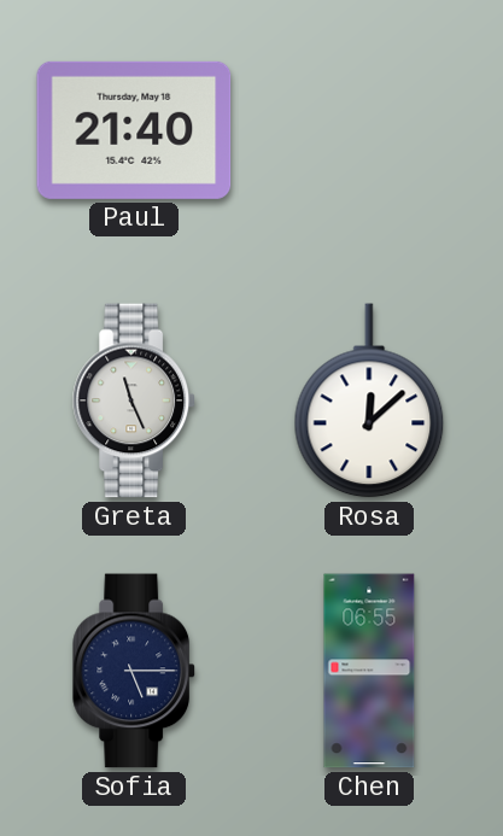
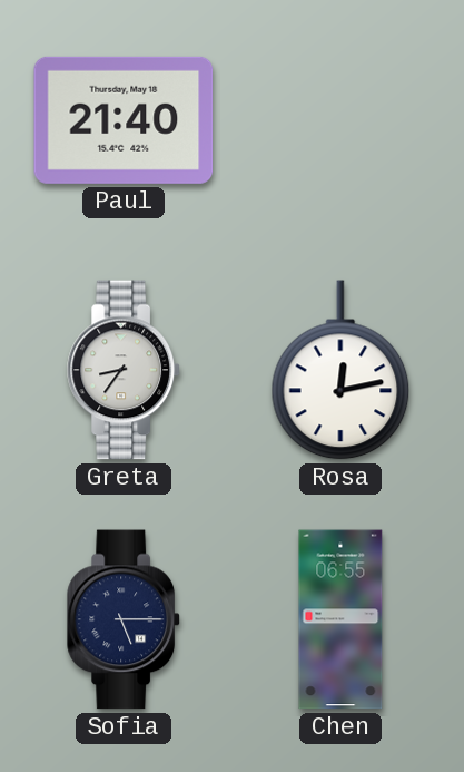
Greta: 11:26 -> 8:36 (124, 370)
Rosa: 12:08 -> 12:13 (340, 370)
